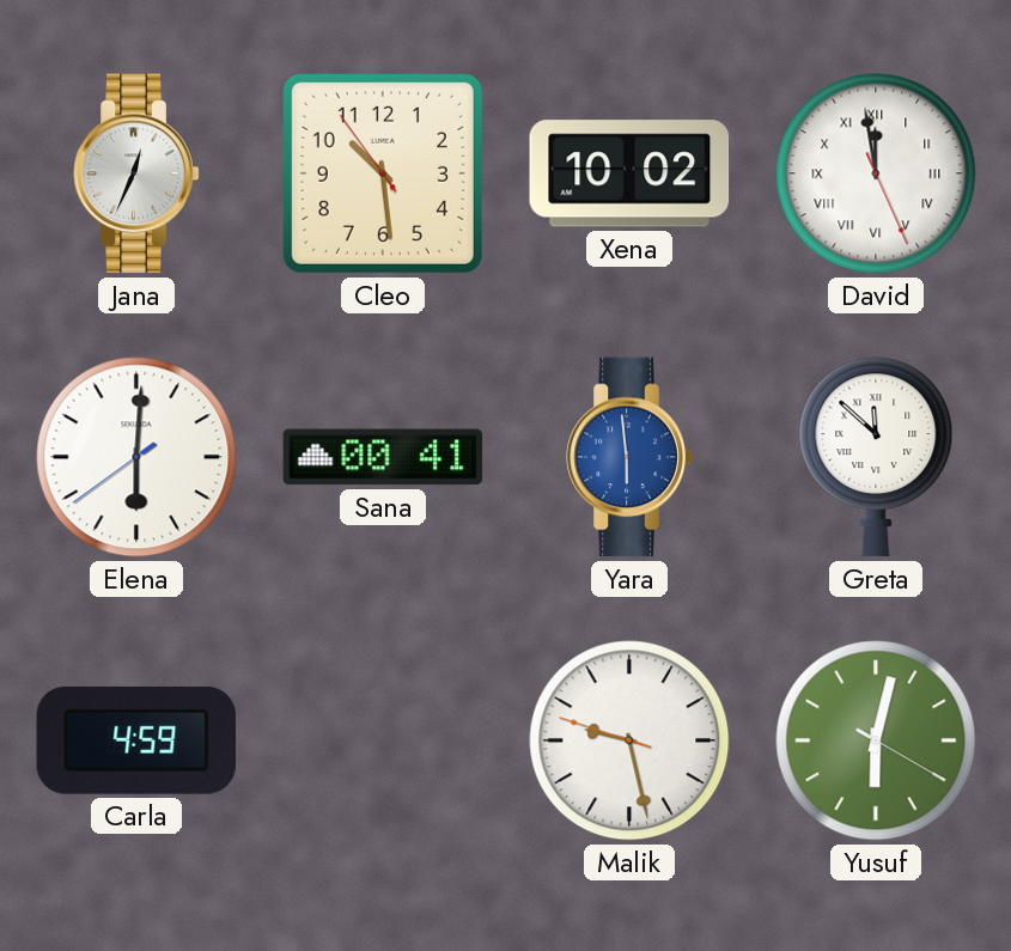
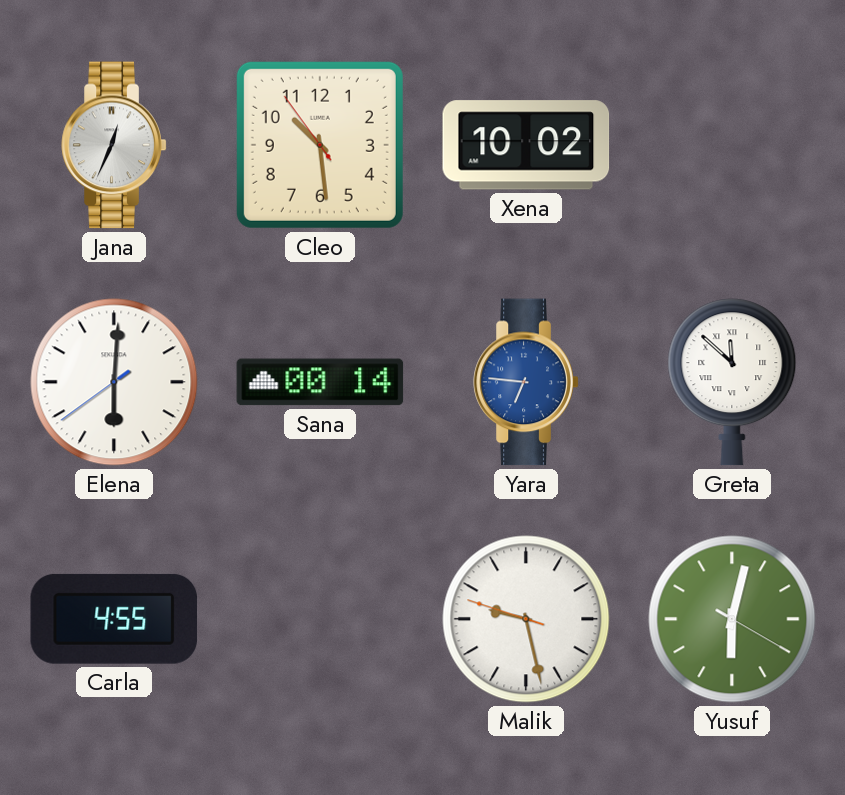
David: 11:58 -> none (876, 173)
Sana: 00:41 -> 00:14 (320, 382)
Yara: 5:59 -> 6:46 (526, 382)
Carla: 4:59 -> 4:55 (114, 619)
